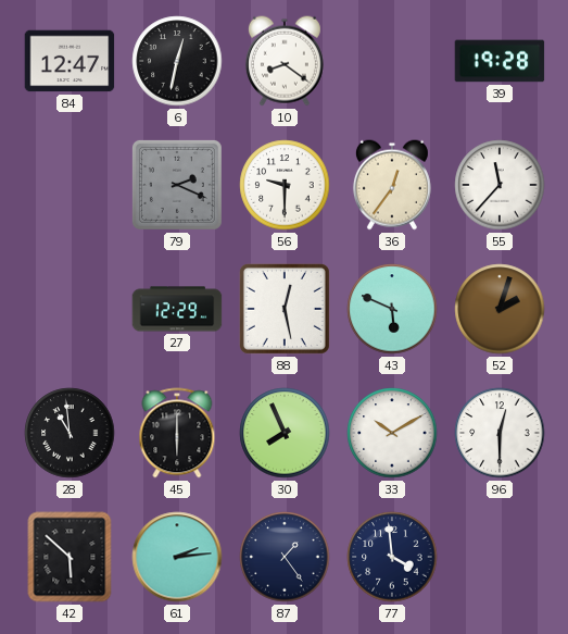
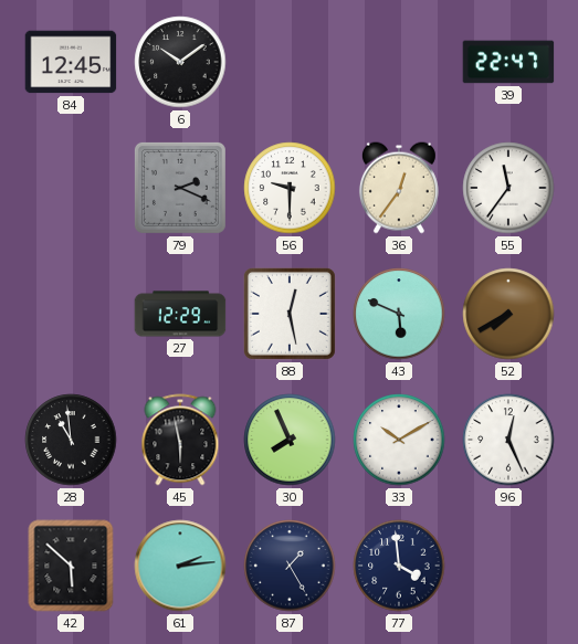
84: 12:47 -> 12:45 (71, 62)
6: 12:32 -> 10:09 (180, 62)
10: 8:21 -> none (285, 61)
39: 19:28 -> 22:47 (508, 62)
55: 11:37 -> 11:36 (508, 188)
52: 2:03 -> 7:40 (508, 314)
45: 6:00 -> 5:58 (180, 440)
96: 12:30 -> 12:26 (508, 440)
87: 1:24 -> 1:25 (290, 566)
